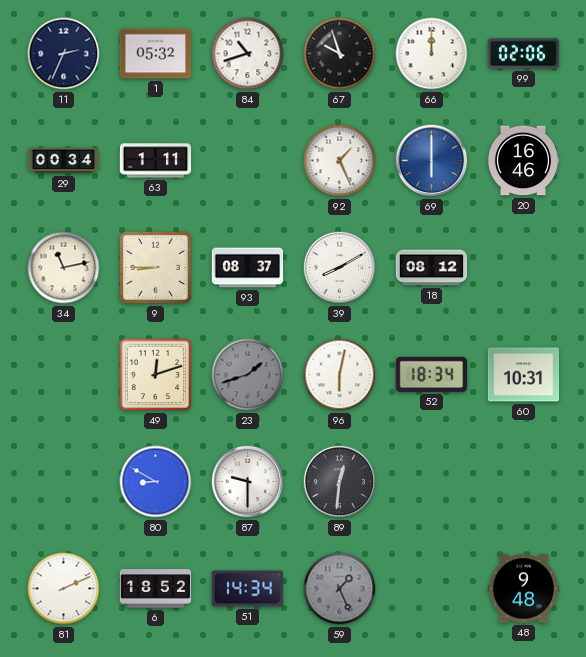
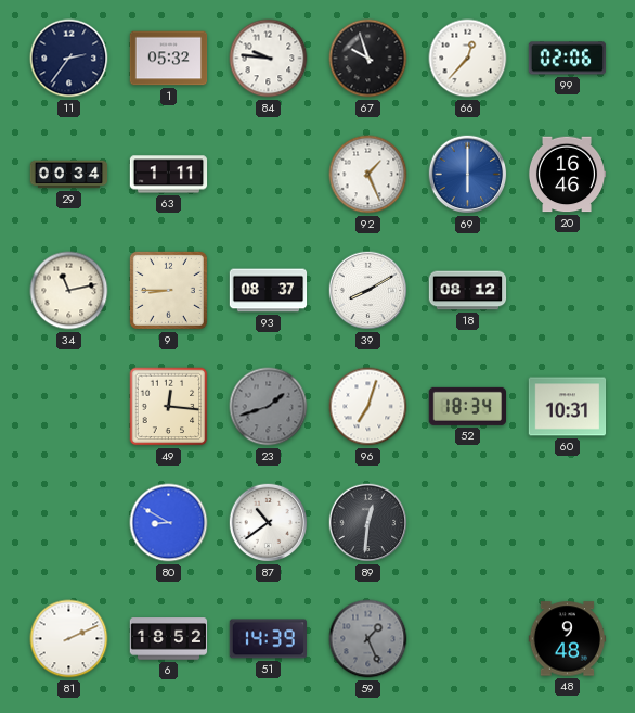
11: 2:34 -> 2:36 (69, 59)
84: 10:42 -> 9:46 (269, 59)
66: 12:00 -> 12:37 (468, 59)
49: 12:12 -> 12:16 (169, 407)
96: 6:02 -> 7:03 (368, 407)
87: 9:30 -> 10:39 (269, 523)
51: 14:34 -> 14:39 (269, 639)
